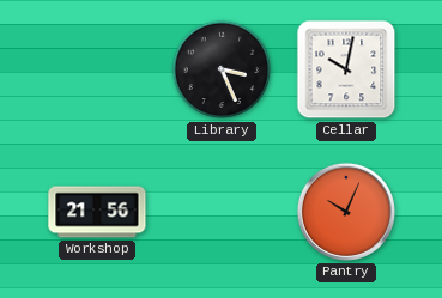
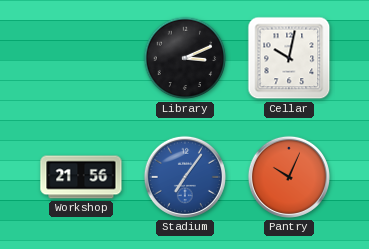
Library: 3:26 -> 3:11 (185, 58)
Stadium: none -> 7:06 (185, 177)
